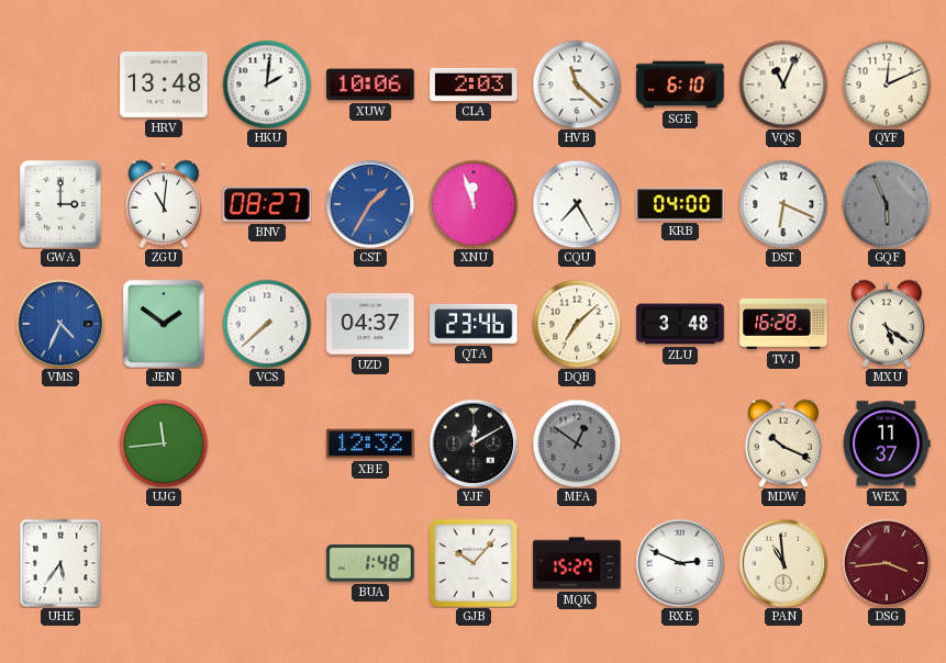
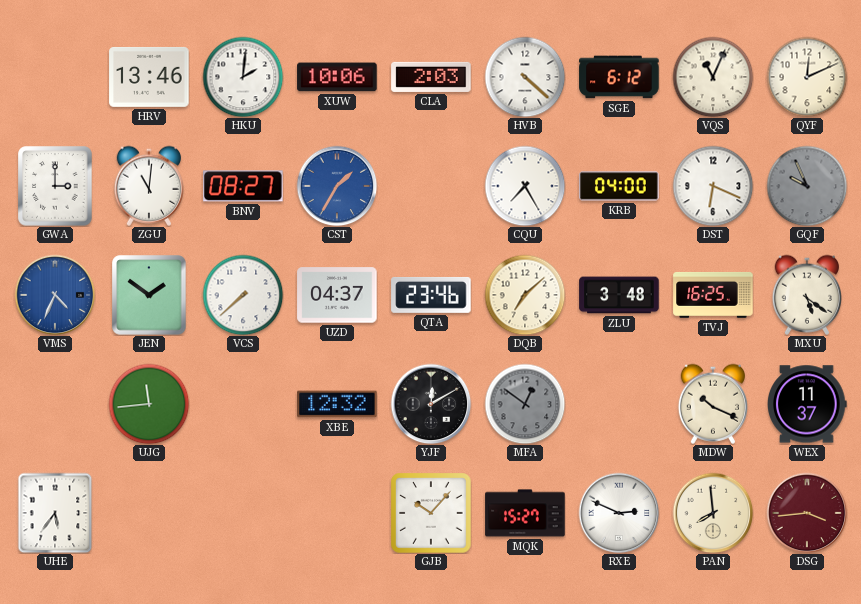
HRV: 13:48 -> 13:46 (149, 77)
HVB: 11:22 -> 4:22 (525, 77)
SGE: 6:10 -> 6:12 (619, 77)
XNU: 11:57 -> none (474, 204)
GQF: 5:56 -> 9:56 (807, 186)
TVJ: 16:28 -> 16:25 (713, 295)
BUA: 1:48 -> none (370, 563)
PAN: 10:59 -> 7:59 (713, 513)
